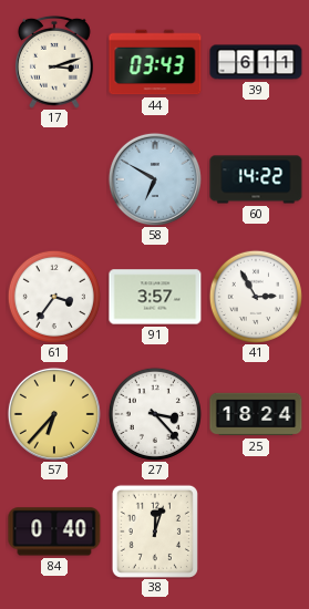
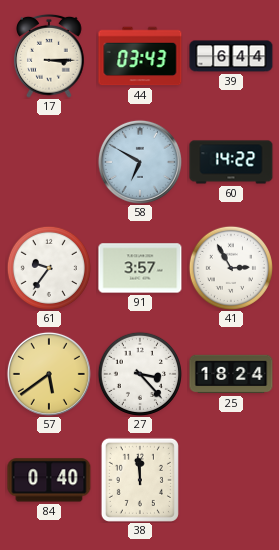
17: 3:12 -> 3:15 (50, 56)
39: 6:11 -> 6:44 (231, 56)
61: 3:36 -> 9:36 (49, 268)
57: 6:37 -> 5:39 (49, 374)
38: 12:03 -> 11:59 (140, 480)
